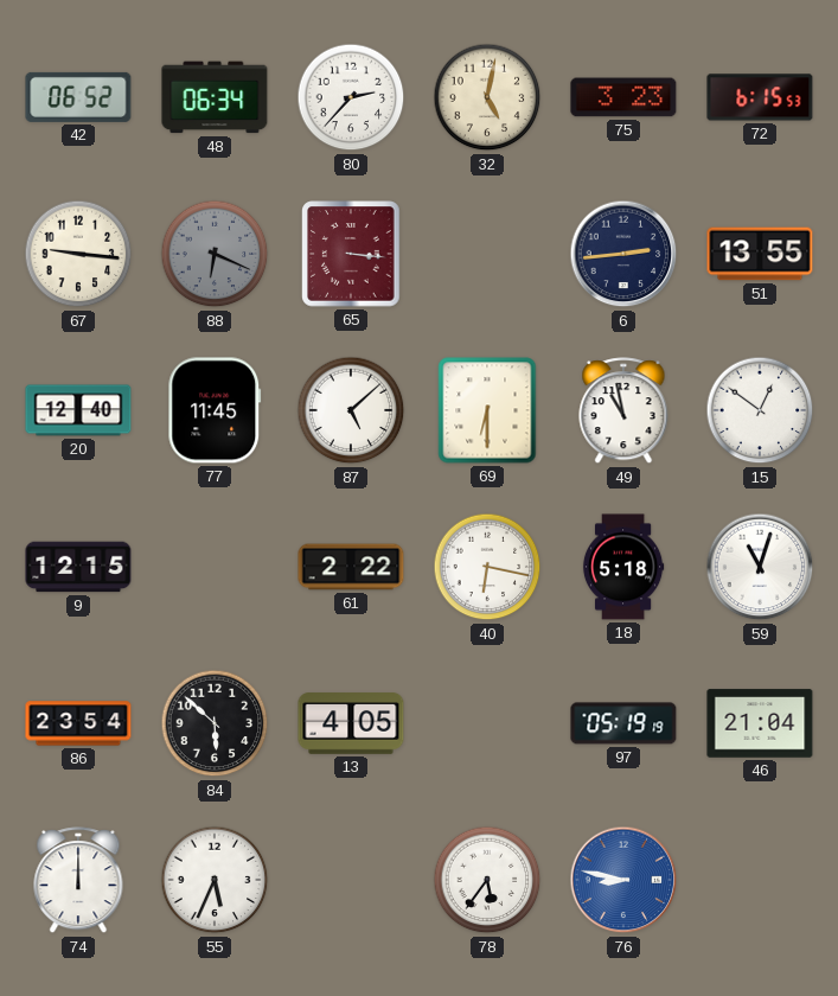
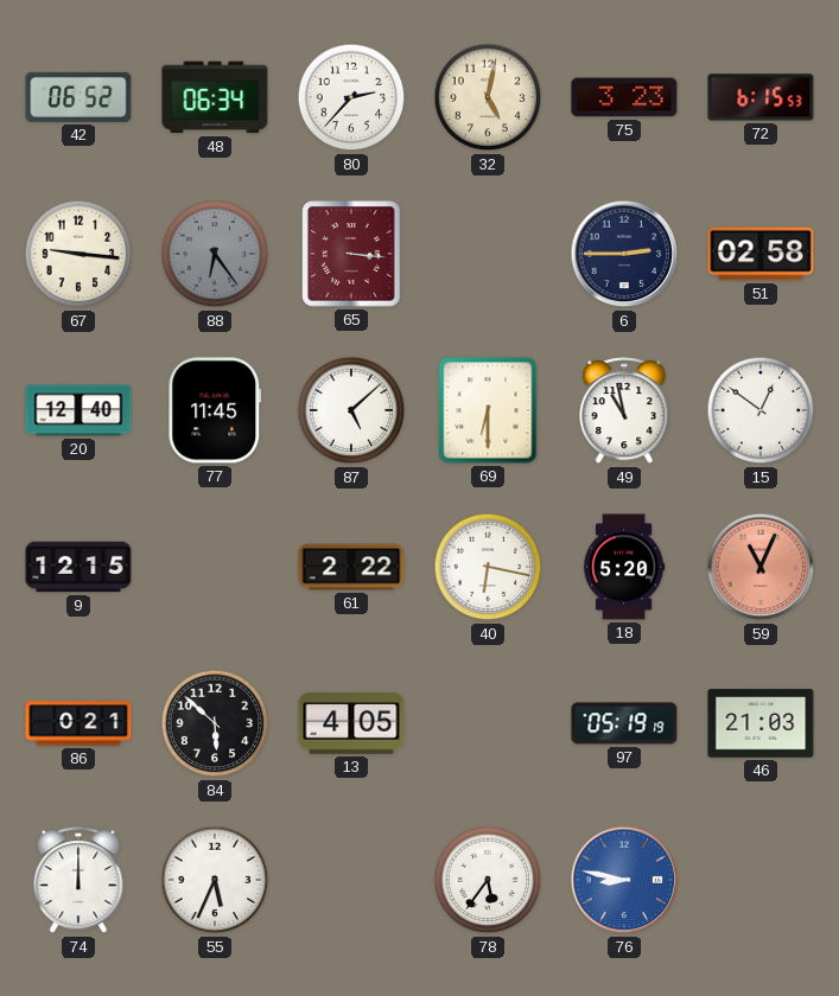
88: 6:19 -> 6:24 (215, 254)
6: 2:44 -> 2:45 (624, 254)
51: 13:55 -> 02:58 (761, 254)
18: 5:18 -> 5:20 (624, 567)
59: 11:03 -> 11:04 (761, 567)
59 dial: white -> salmon (761, 567)
86: 23:54 -> 0:21 (78, 723)
46: 21:04 -> 21:03 (761, 723)
